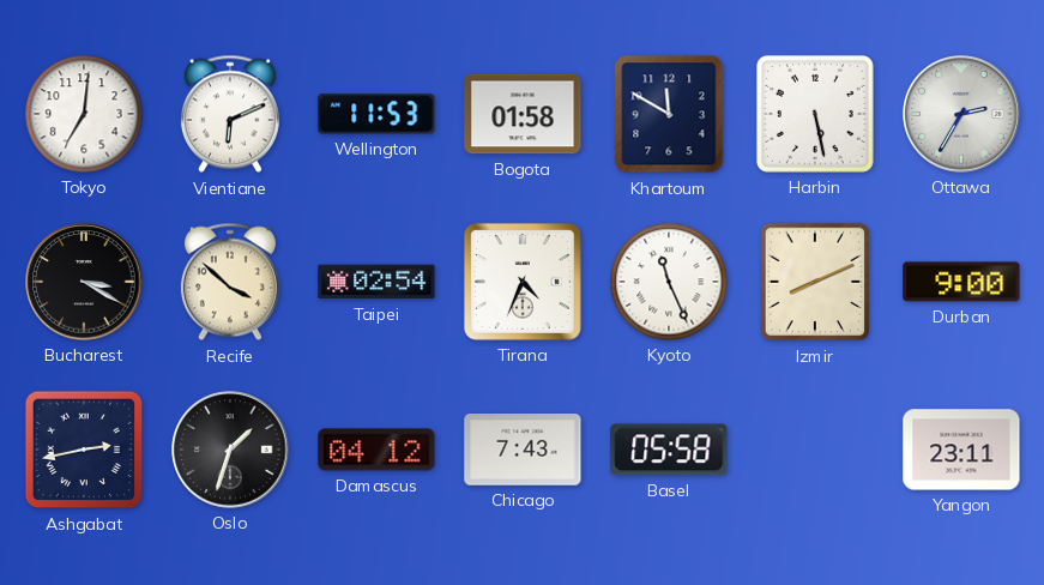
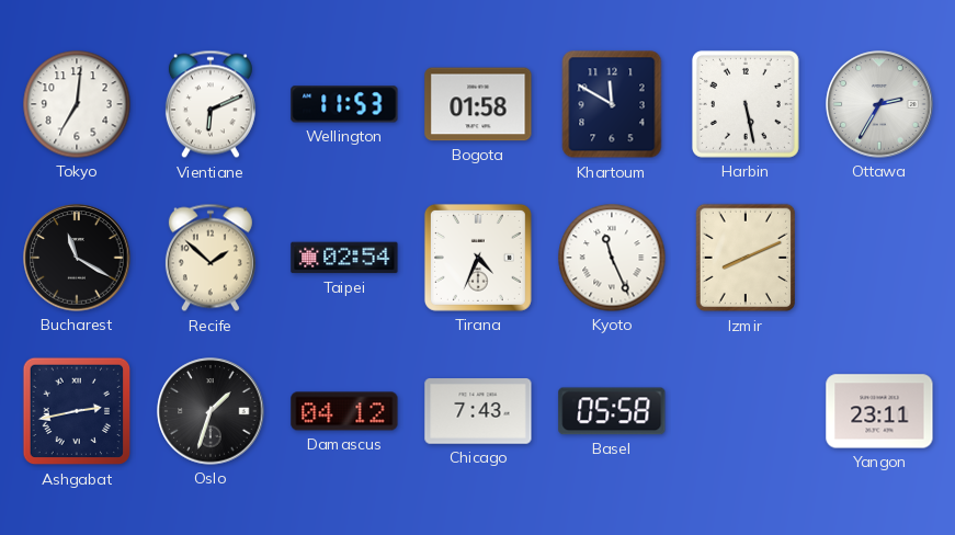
Bucharest: 3:20 -> 11:20 (77, 258)
Recife: 3:52 -> 1:52 (211, 258)
Durban: 9:00 -> none (961, 282)
